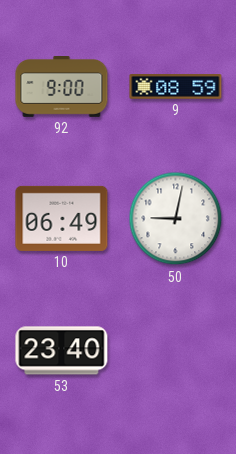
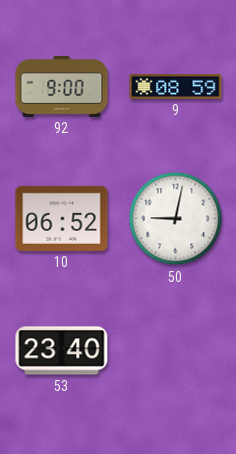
10: 06:49 -> 06:52 (62, 218)
